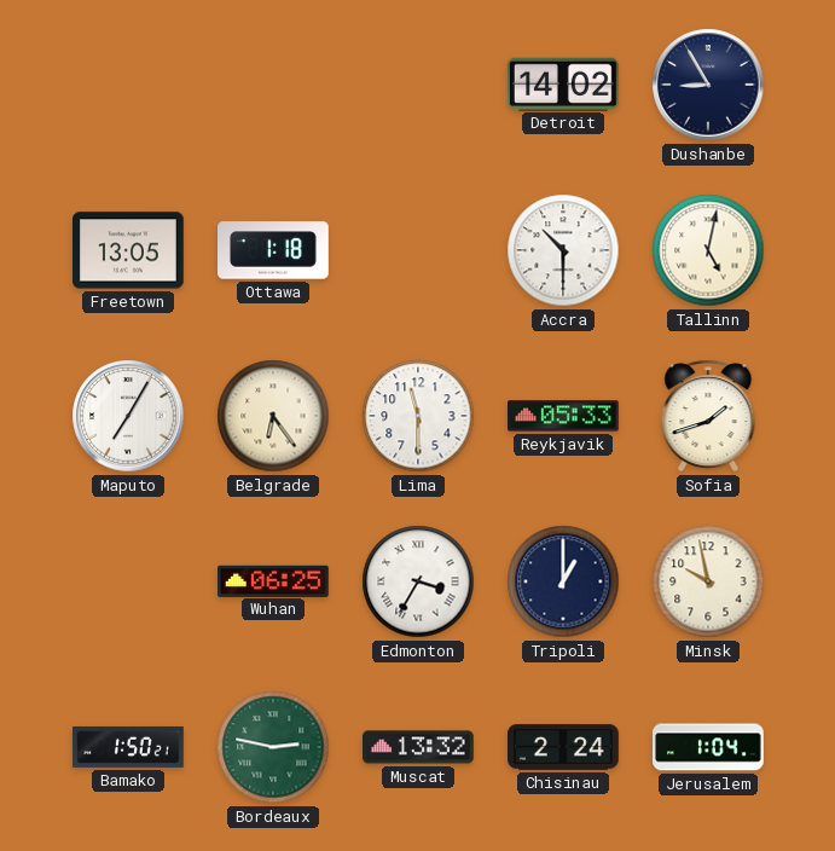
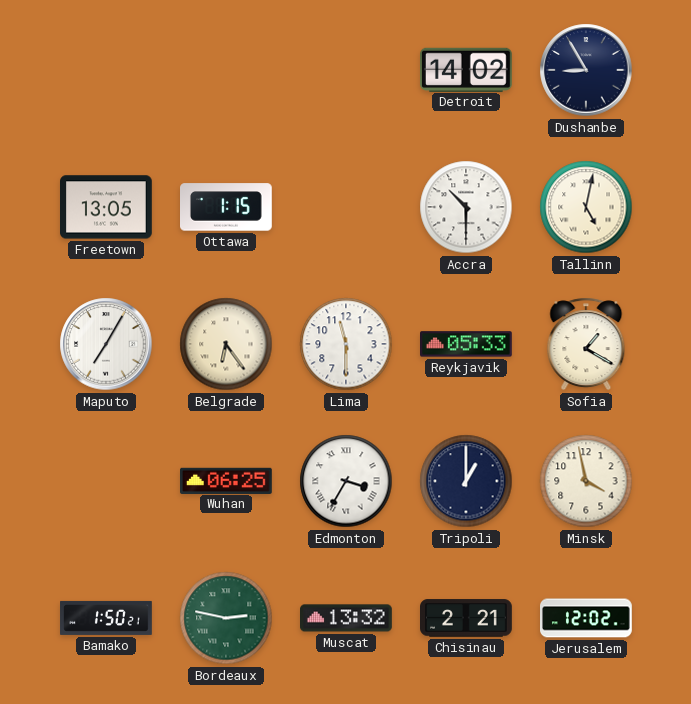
Ottawa: 1:18 -> 1:15 (227, 207)
Sofia: 1:42 -> 1:20 (586, 344)
Minsk: 9:58 -> 3:58 (586, 481)
Chisinau: 2:24 -> 2:21 (466, 618)
Jerusalem: 1:04 -> 12:02 (586, 618)
